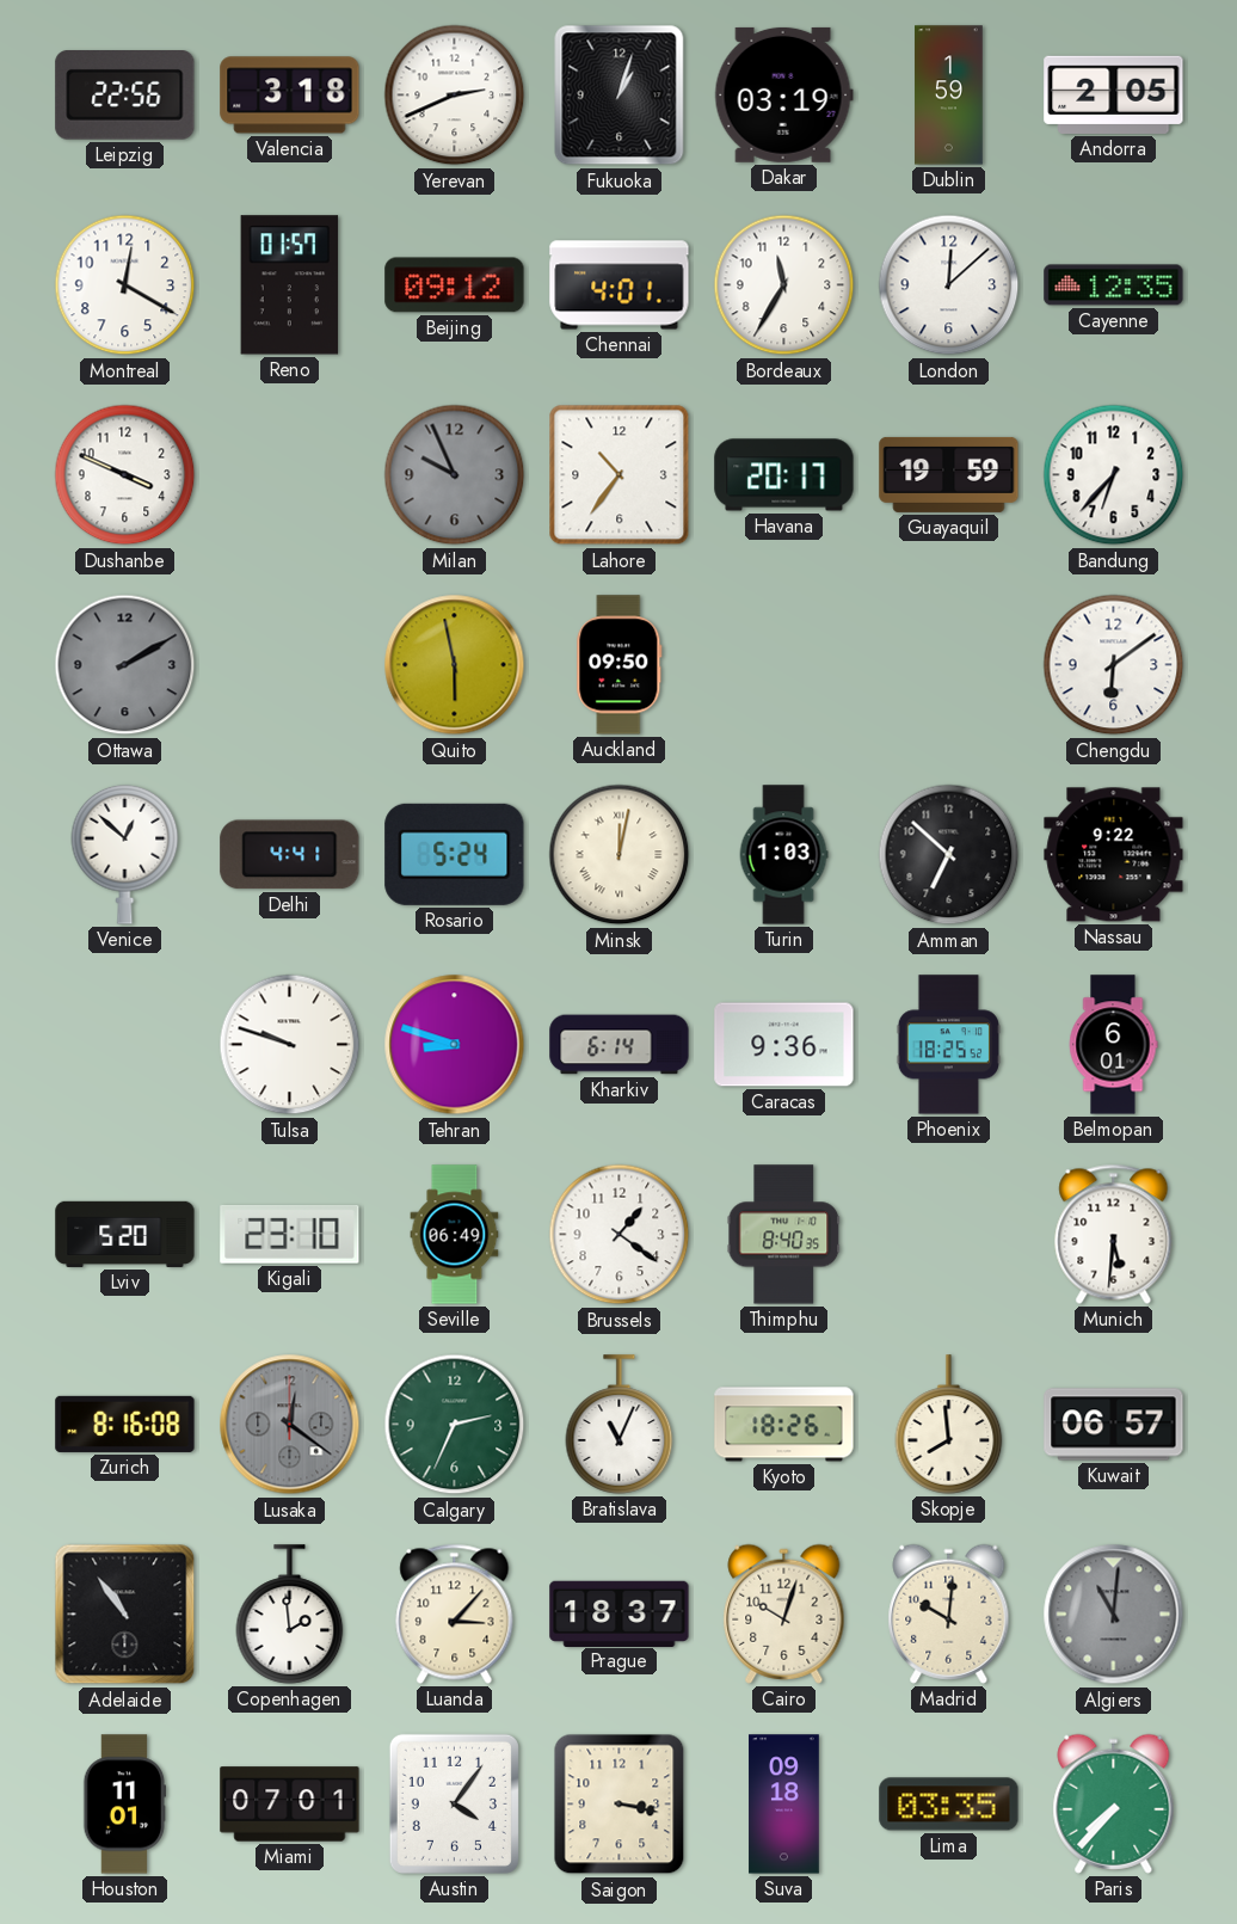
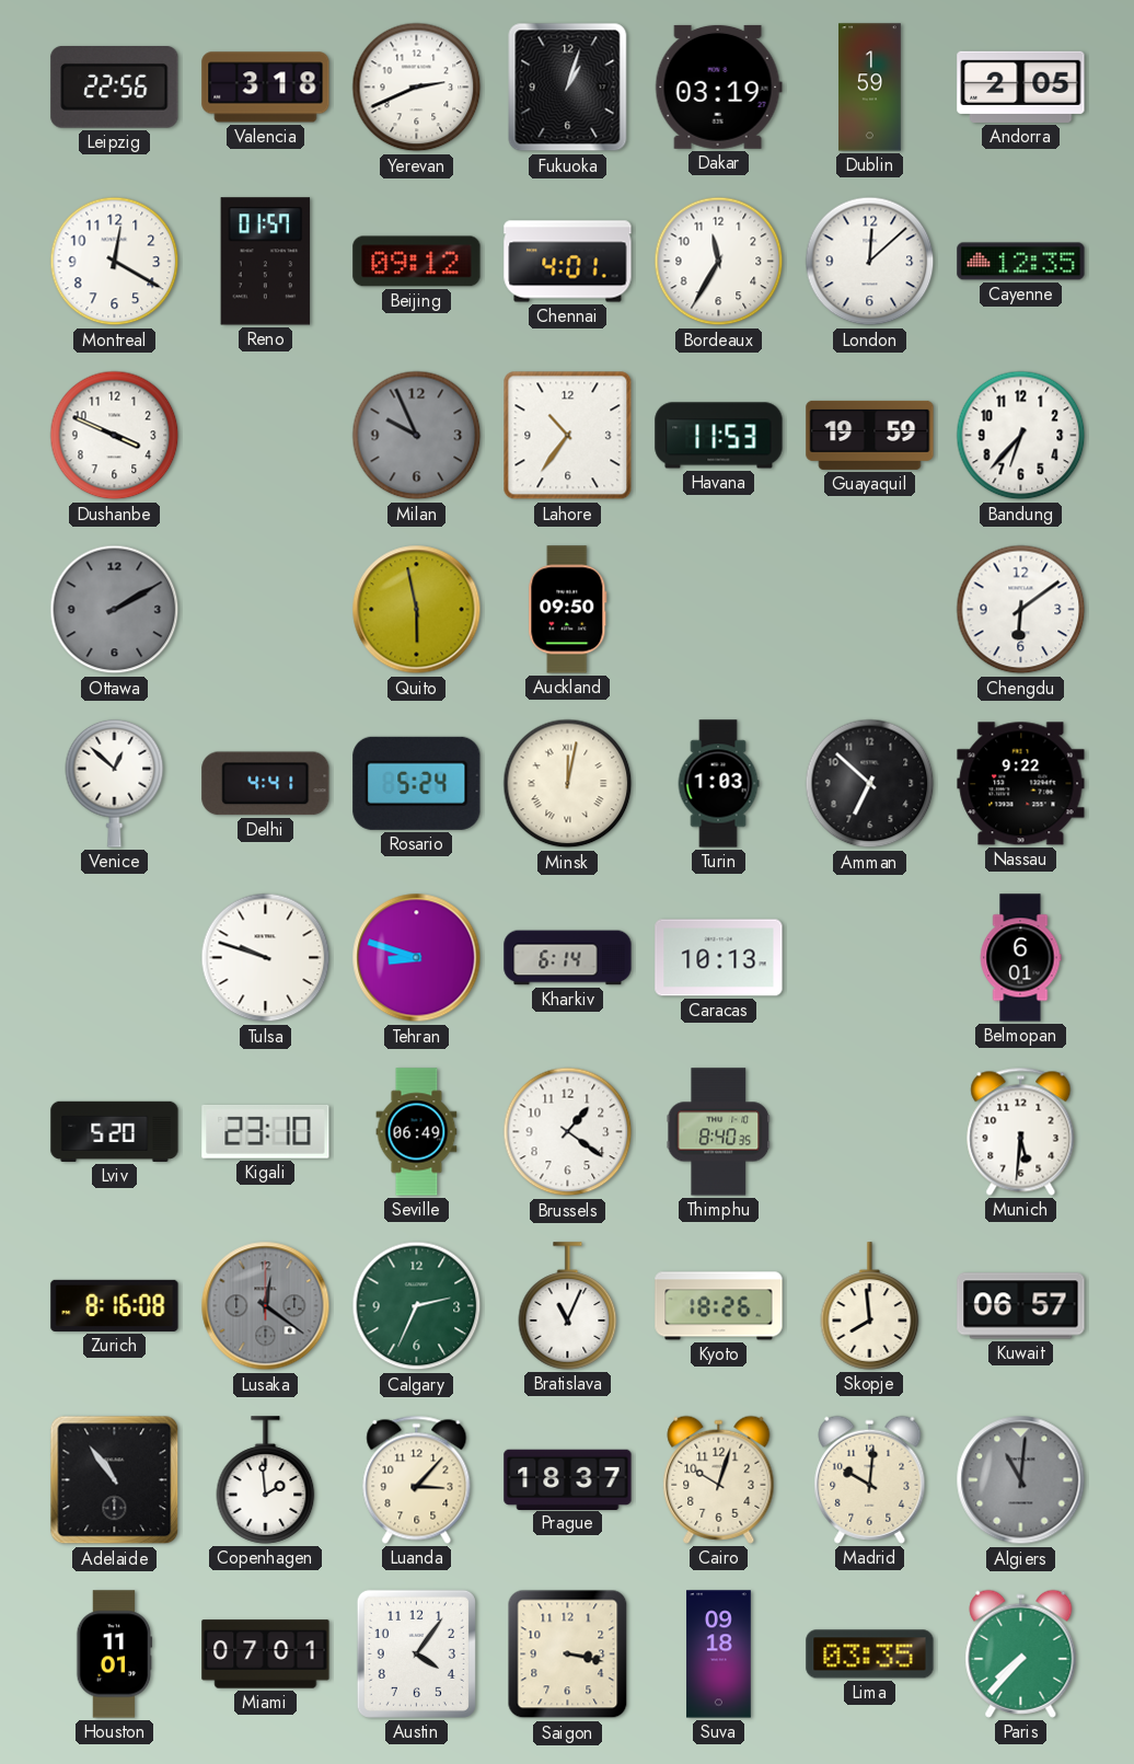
Havana: 20:17 -> 11:53 (719, 436)
Caracas: 9:36 -> 10:13 (719, 958)
Phoenix: 18:25 -> none (948, 1045)
